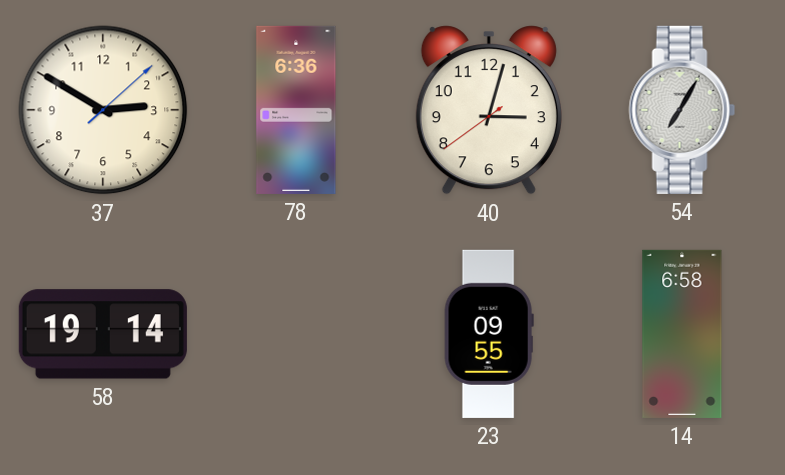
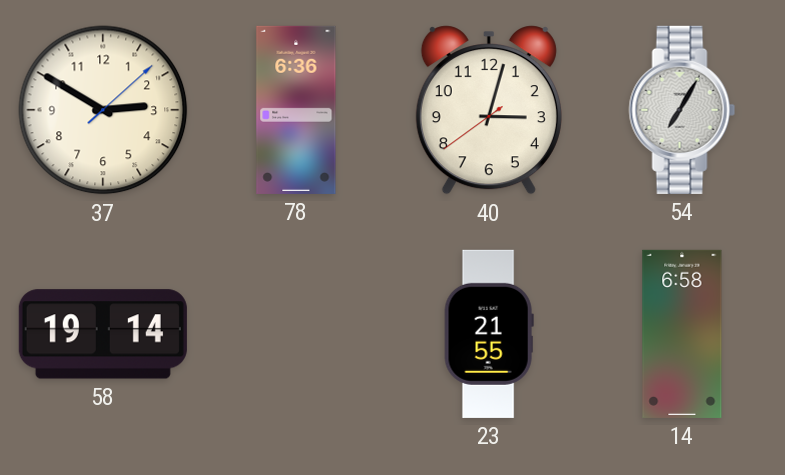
23: 09:55 -> 21:55 (489, 334)
